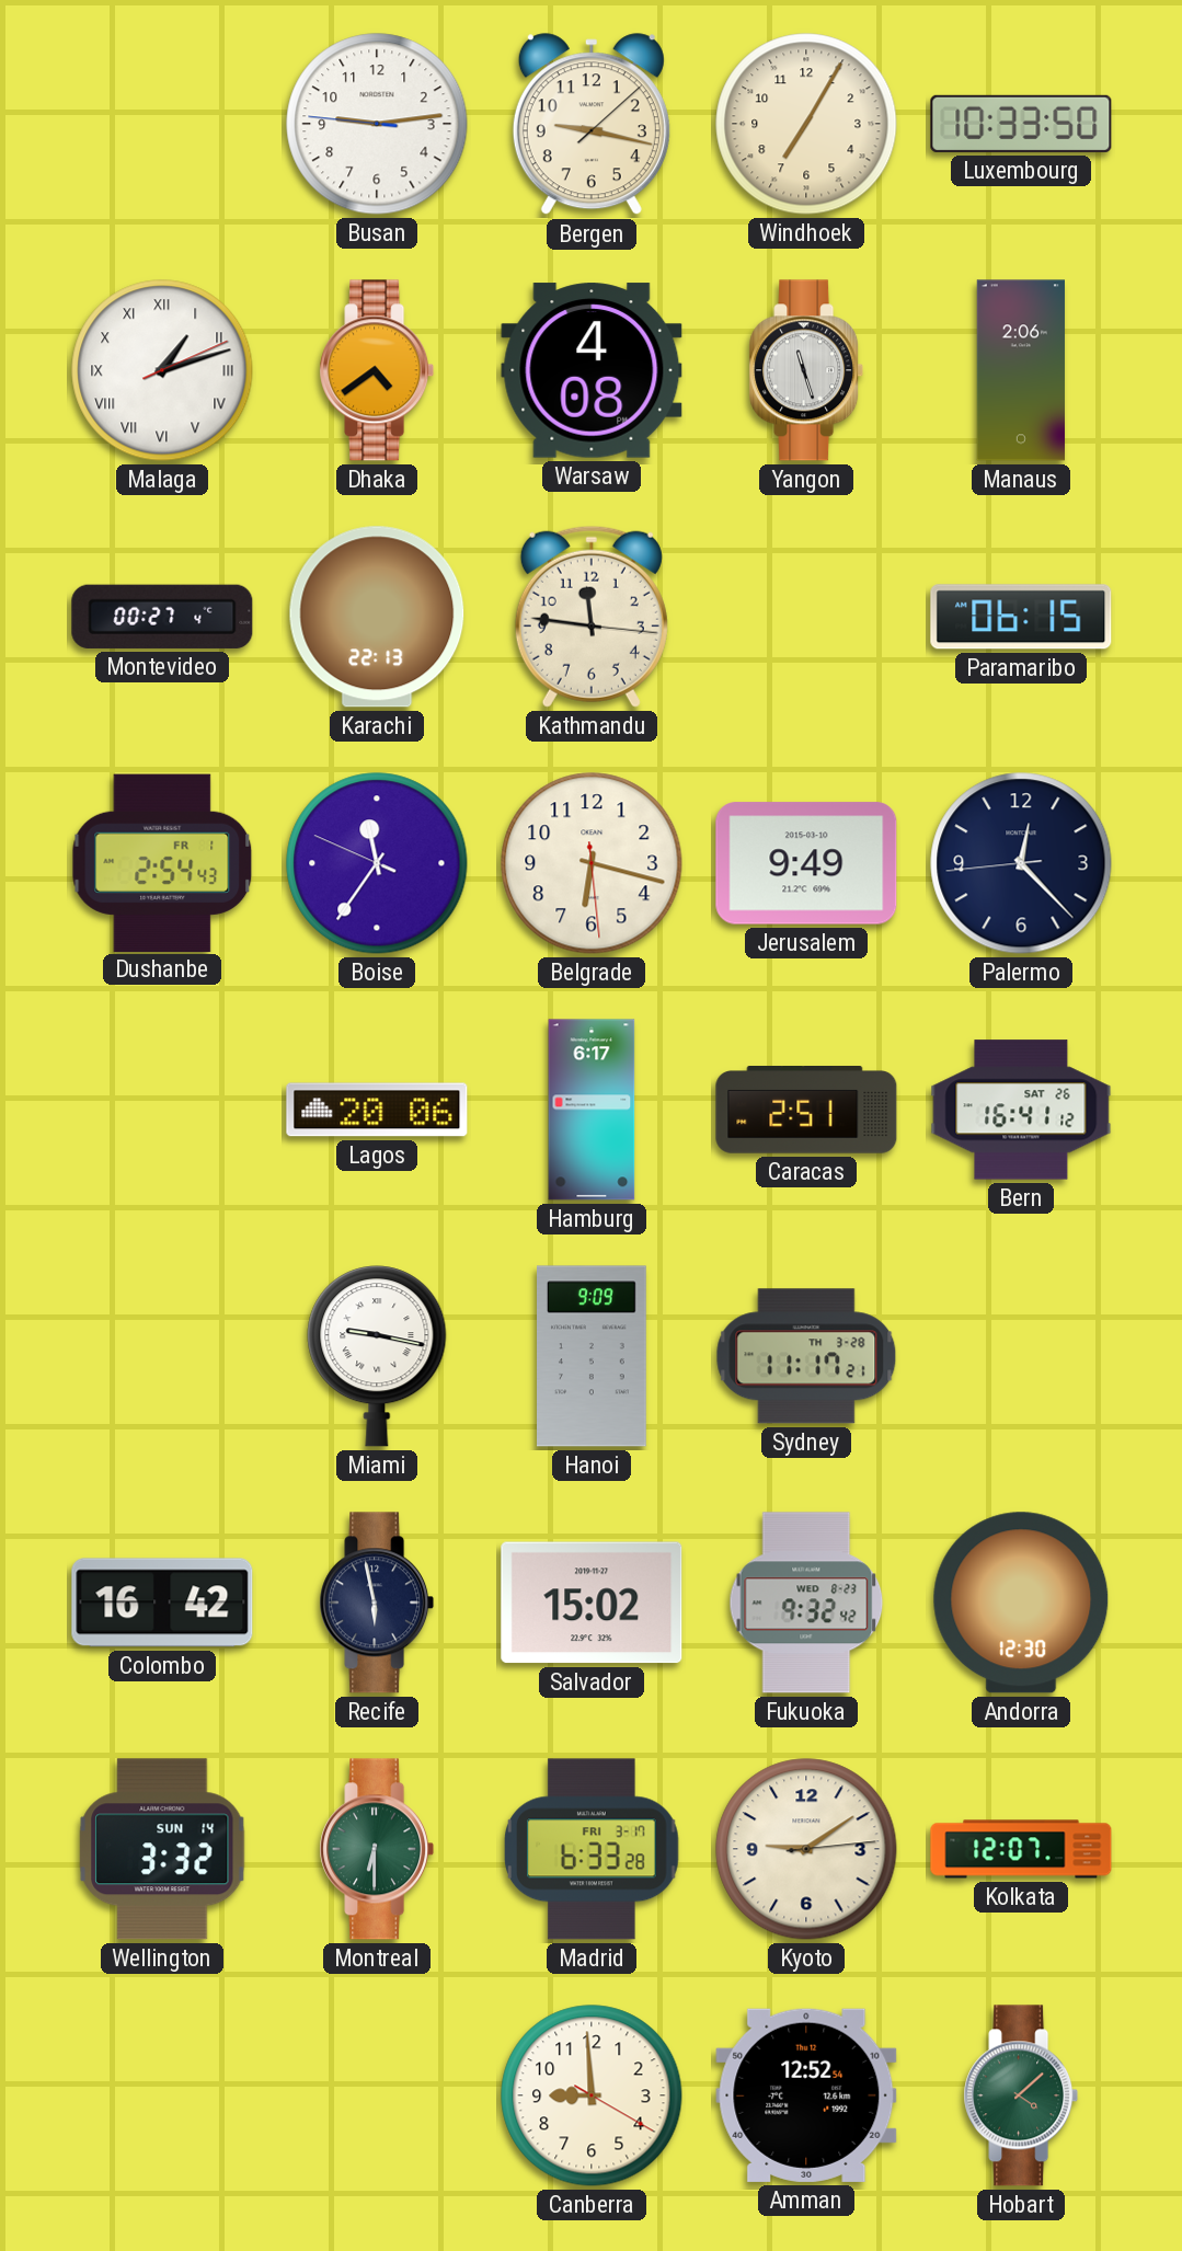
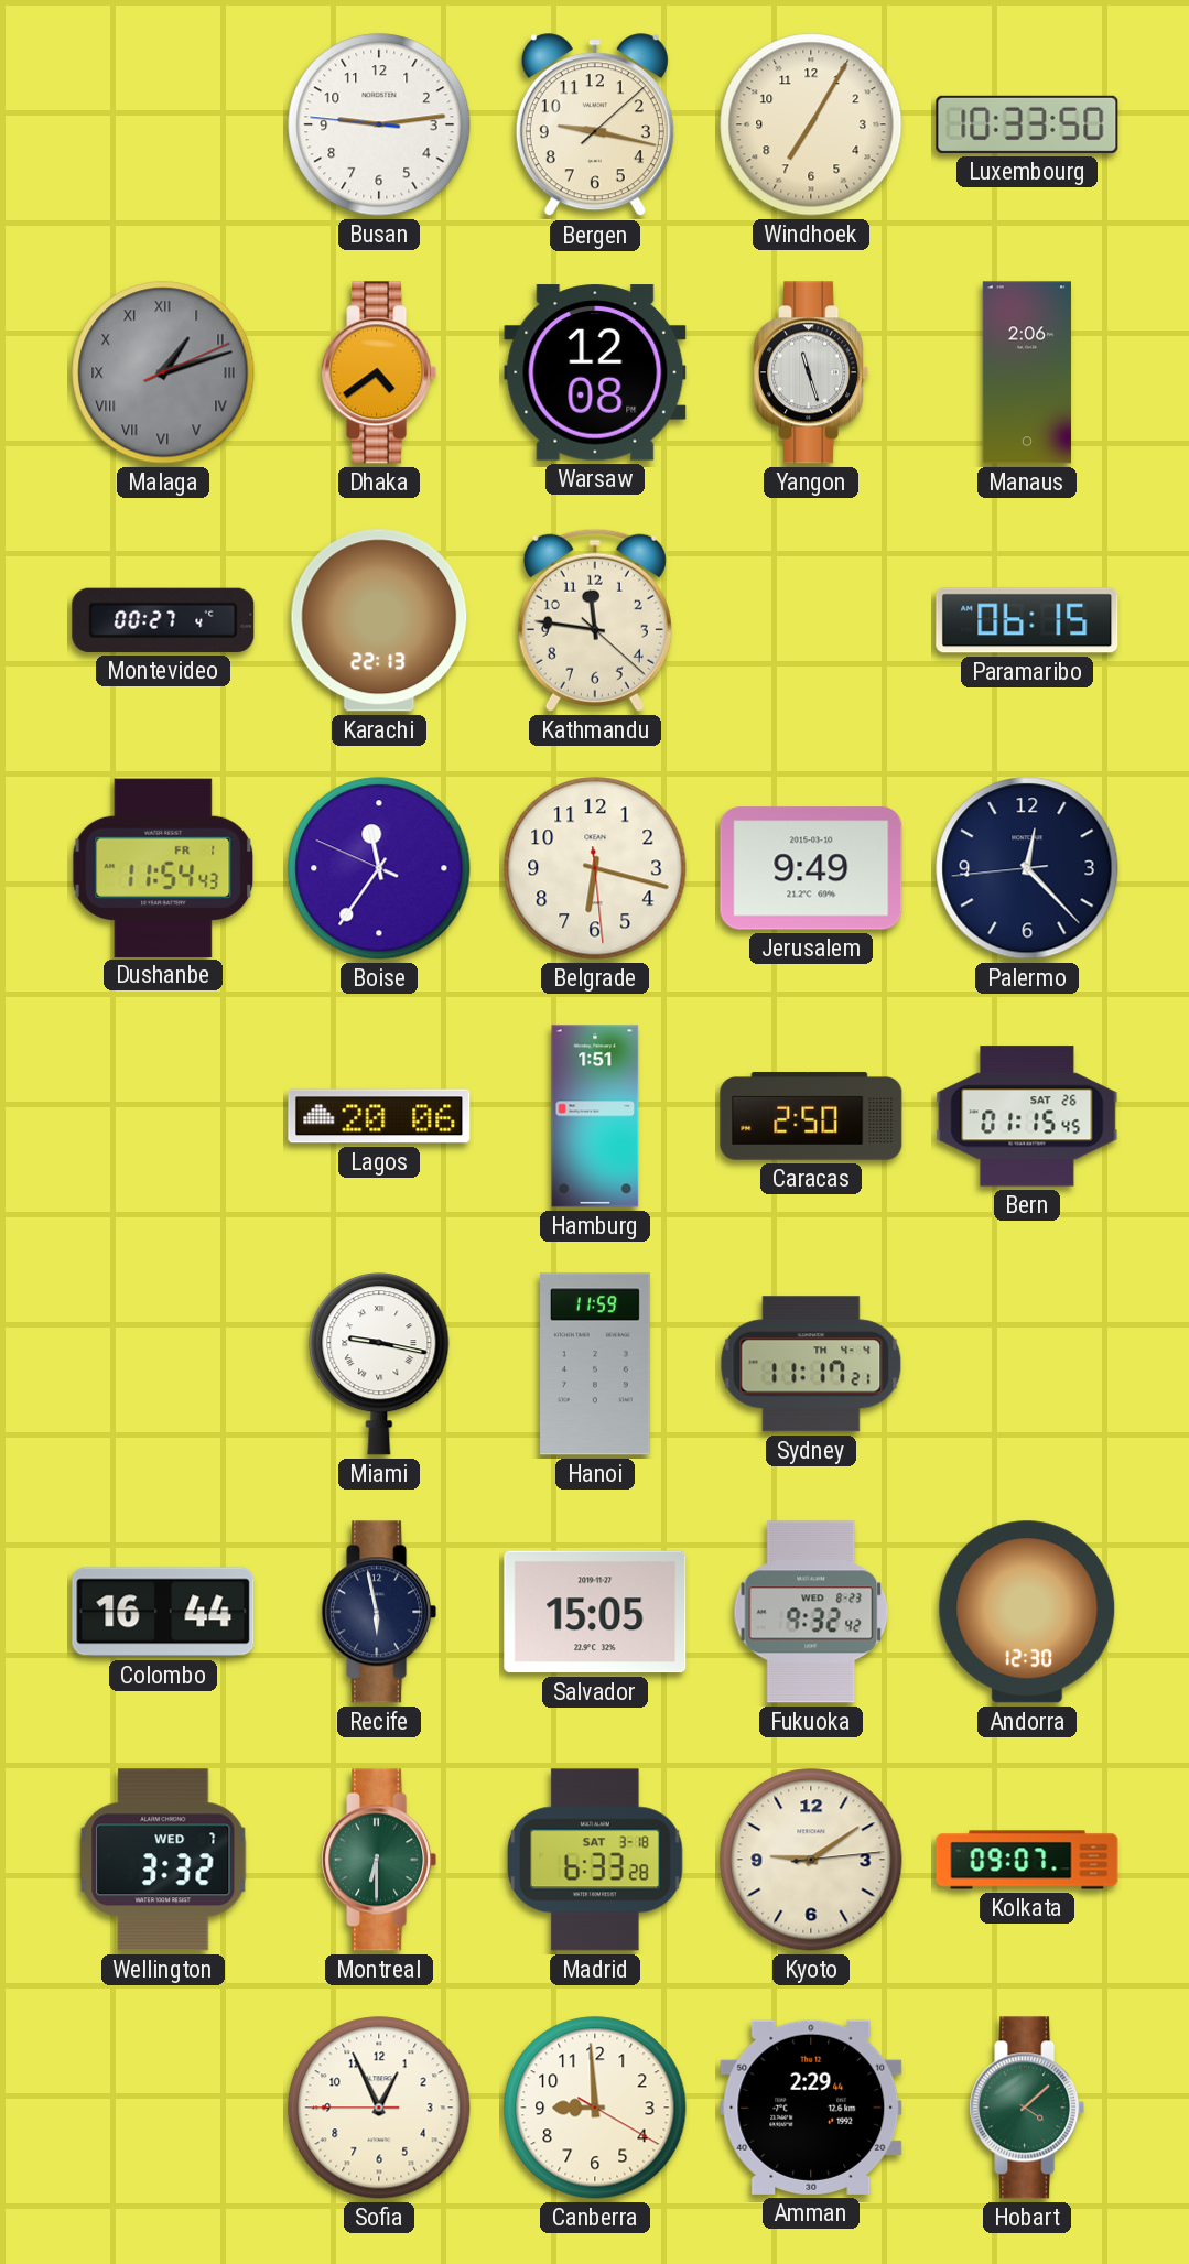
Malaga dial: white -> grey (163, 372)
Warsaw: 4:08 -> 12:08 (595, 372)
Kathmandu: 11:46:16 -> 11:46:22 (595, 620)
Dushanbe: 2:54 -> 11:54 (163, 867)
Hamburg: 6:17 -> 1:51 (595, 1116)
Caracas: 2:51 -> 2:50 (811, 1117)
Bern: 16:41 -> 01:15 (1027, 1116)
Hanoi: 9:09 -> 11:59 (596, 1364)
Sydney date: TH 3-28 -> TH 4-4 (811, 1364)
Colombo: 16:42 -> 16:44 (163, 1612)
Salvador: 15:02 -> 15:05 (595, 1612)
Wellington date: SUN 14 -> WED 7 (163, 1860)
Madrid date: FRI 3-17 -> SAT 3-18 (596, 1860)
Kolkata: 12:07 -> 09:07 (1027, 1860)
Sofia: none -> 12:55 (379, 2108)
Amman: 12:52 -> 2:29 (811, 2108)
